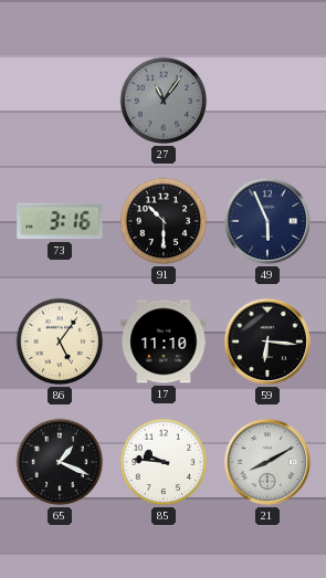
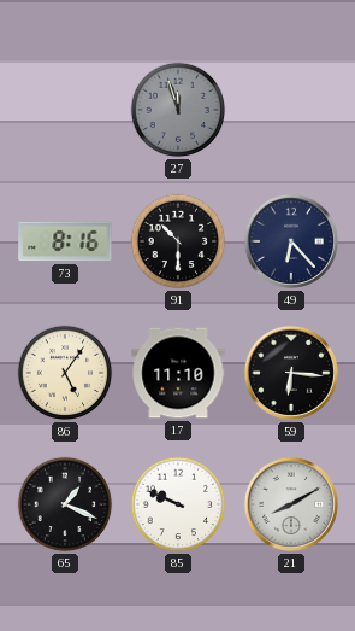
27: 11:06 -> 11:57 (178, 110)
73: 3:16 -> 8:16 (65, 241)
49: 5:56 -> 6:23 (291, 241)
85: 9:46 -> 9:49 (178, 504)
